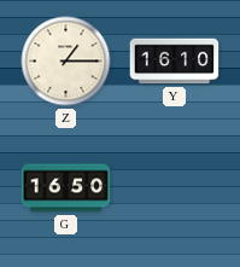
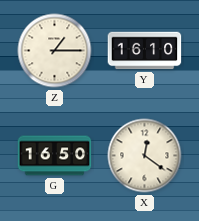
X: none -> 12:21 (145, 156)
